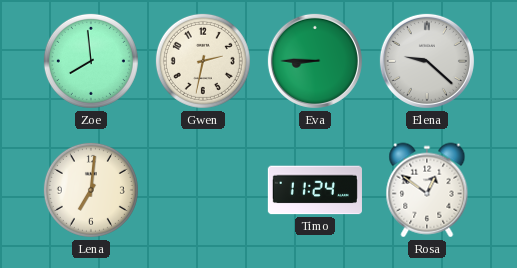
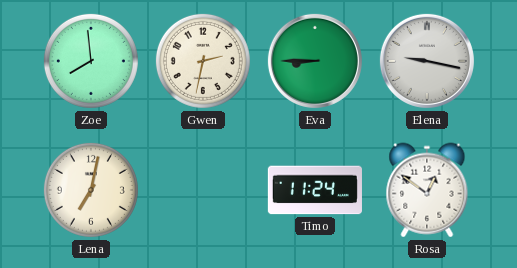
Elena: 9:22 -> 9:17 (427, 61)
Lena: 7:01 -> 7:02 (91, 190)
